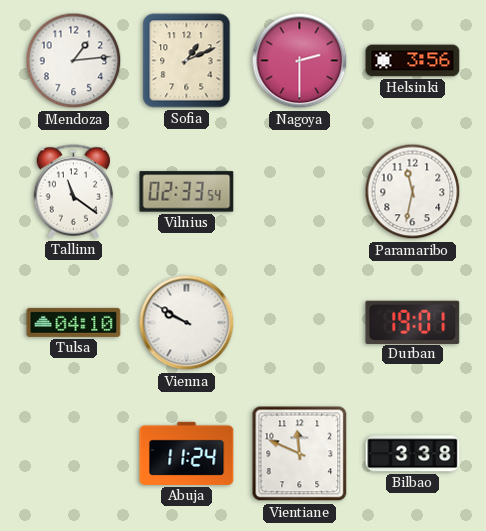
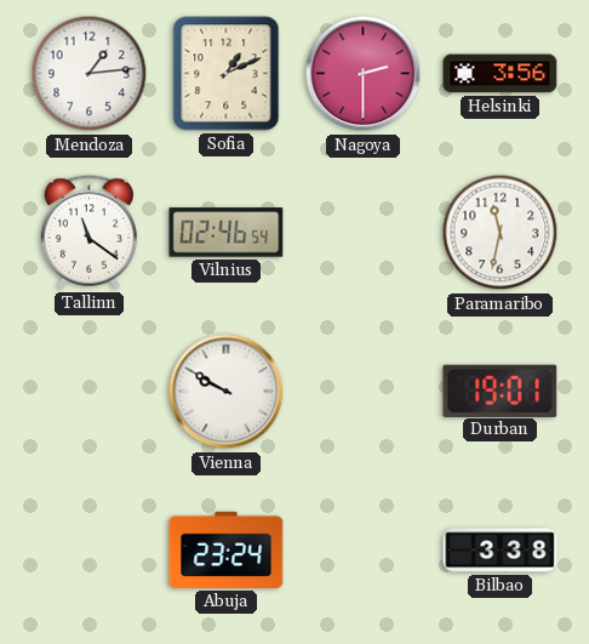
Vilnius: 02:33 -> 02:46 (227, 233)
Tulsa: 04:10 -> none (74, 322)
Abuja: 11:24 -> 23:24 (227, 549)
Vientiane: 11:49 -> none (300, 454)
